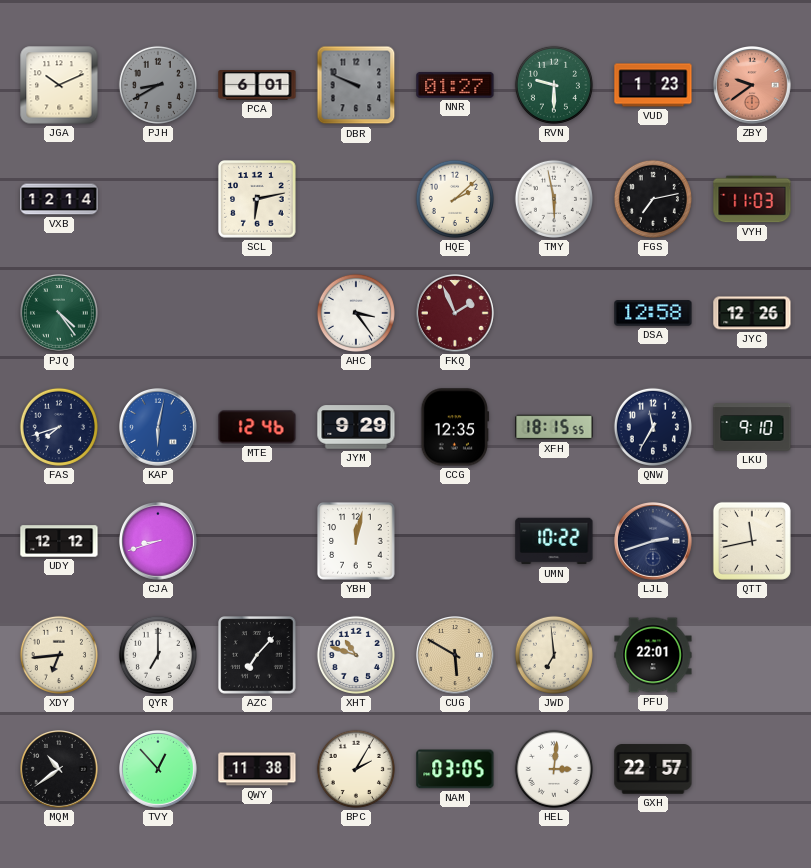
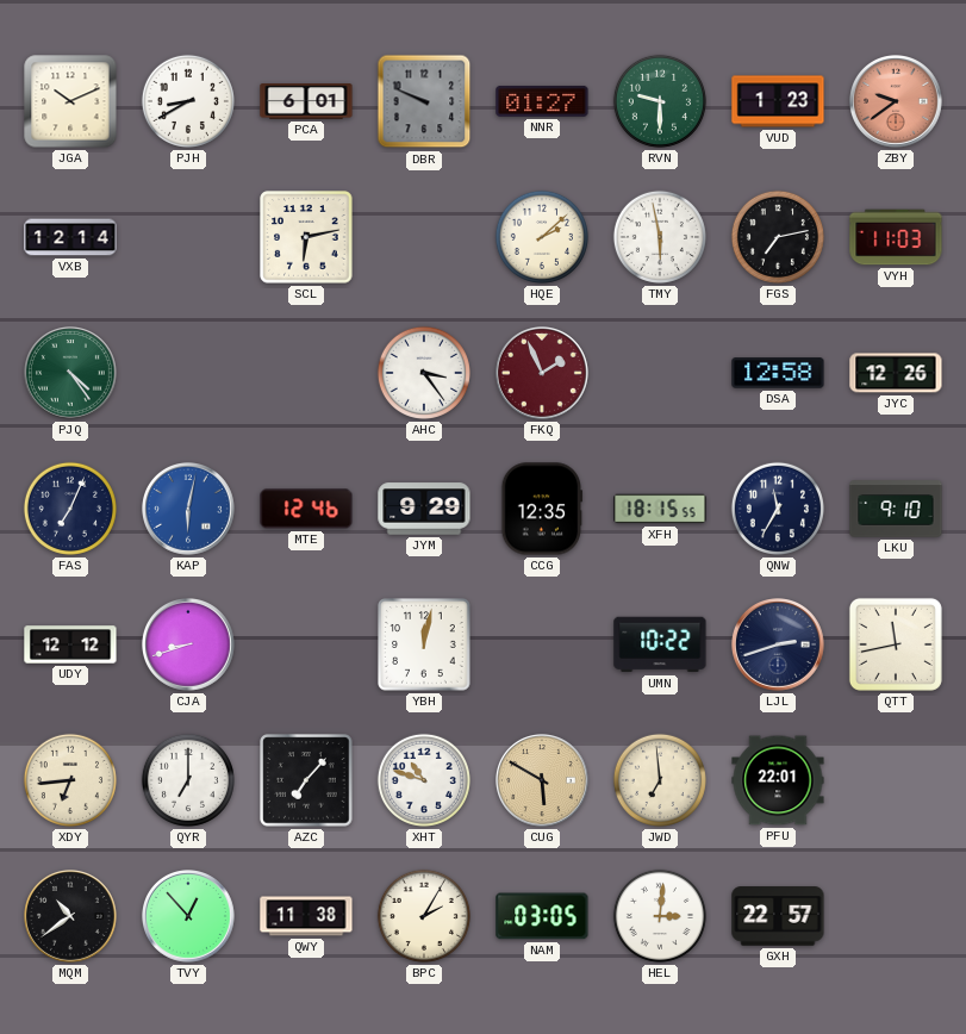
PJH dial: grey -> white (188, 101)
FAS: 7:42 -> 7:04 (70, 509)
